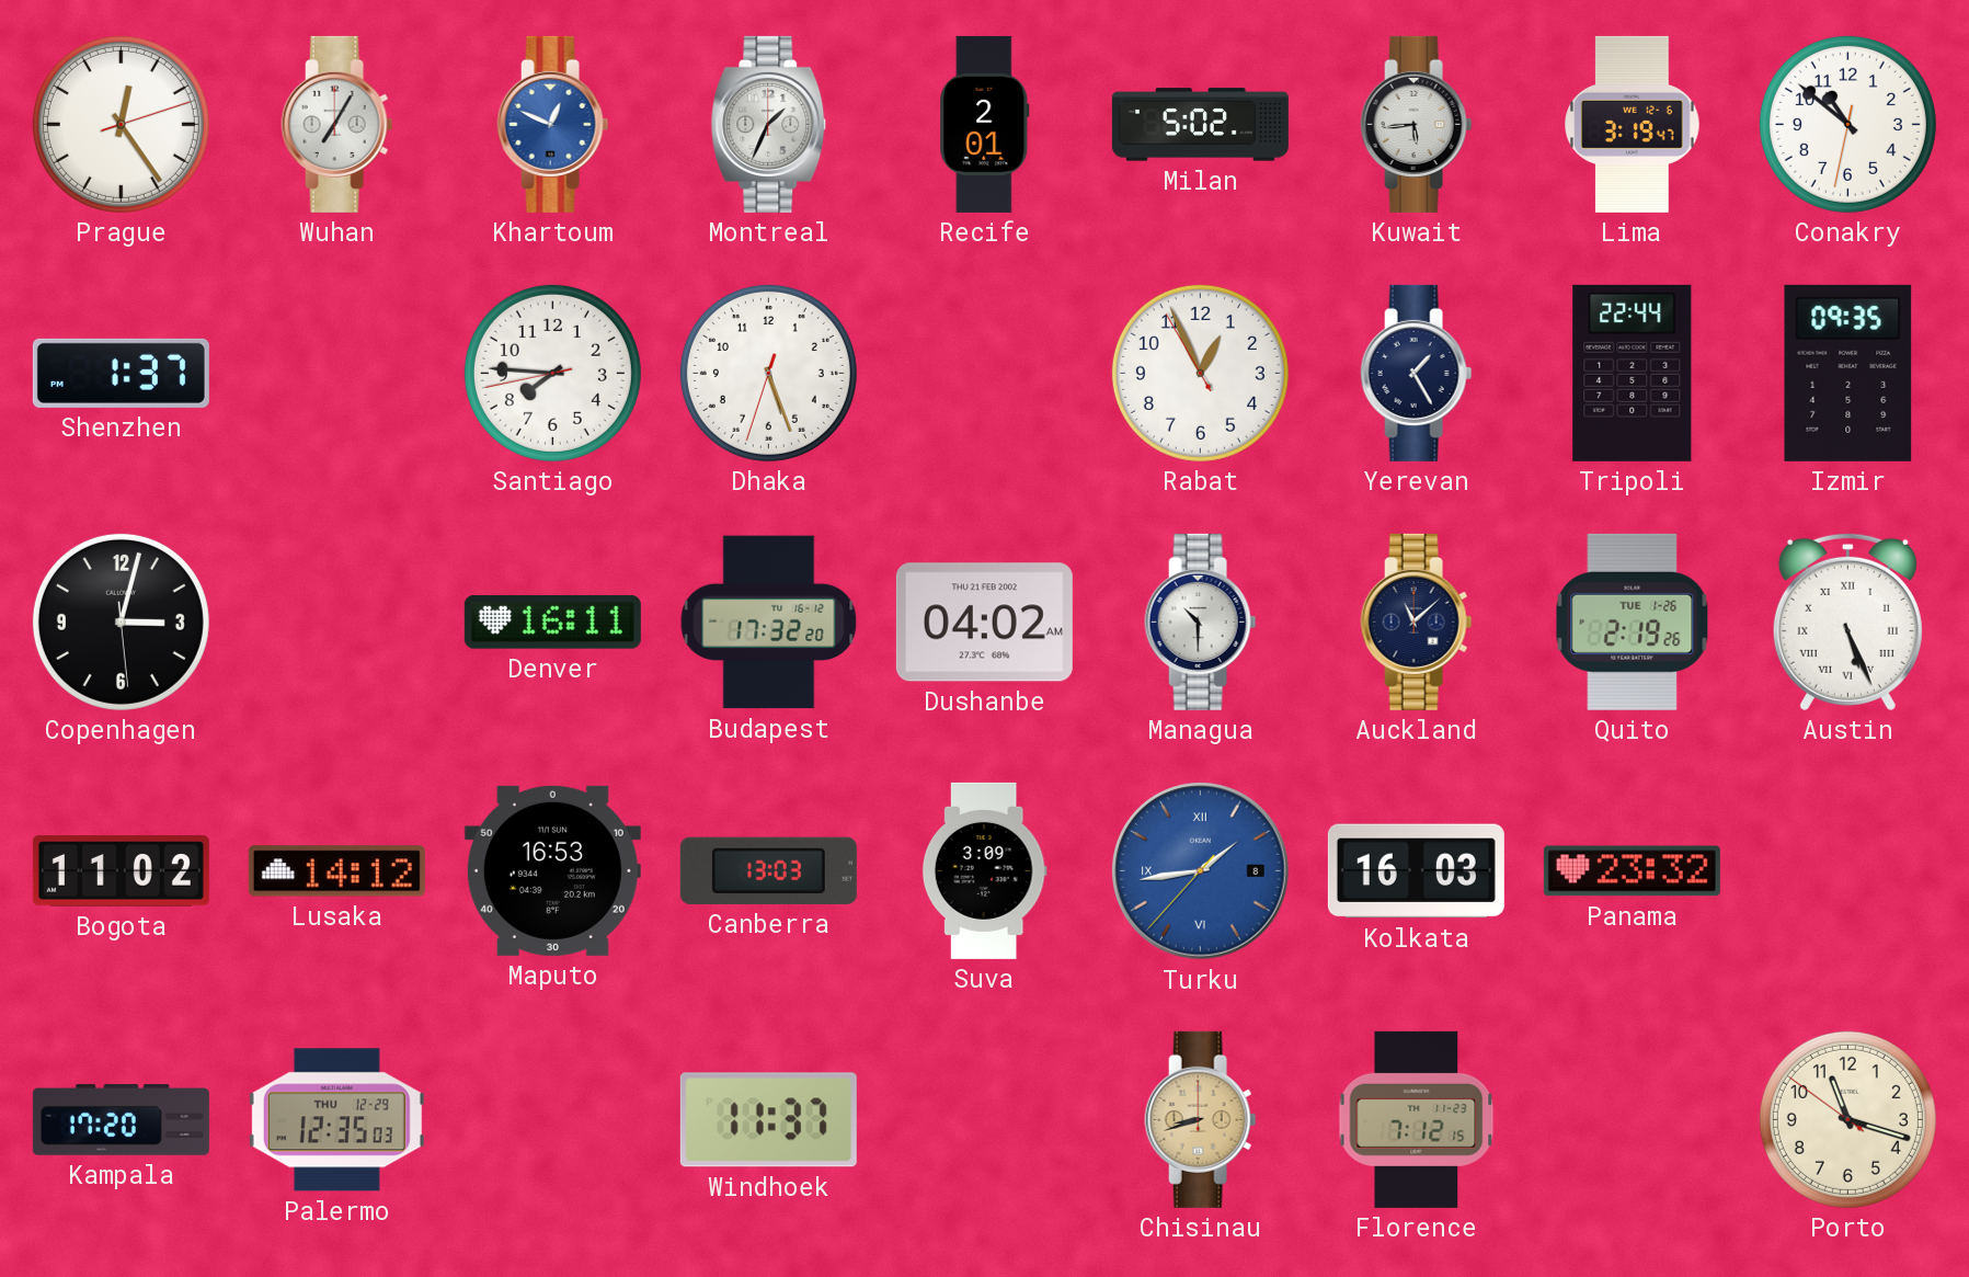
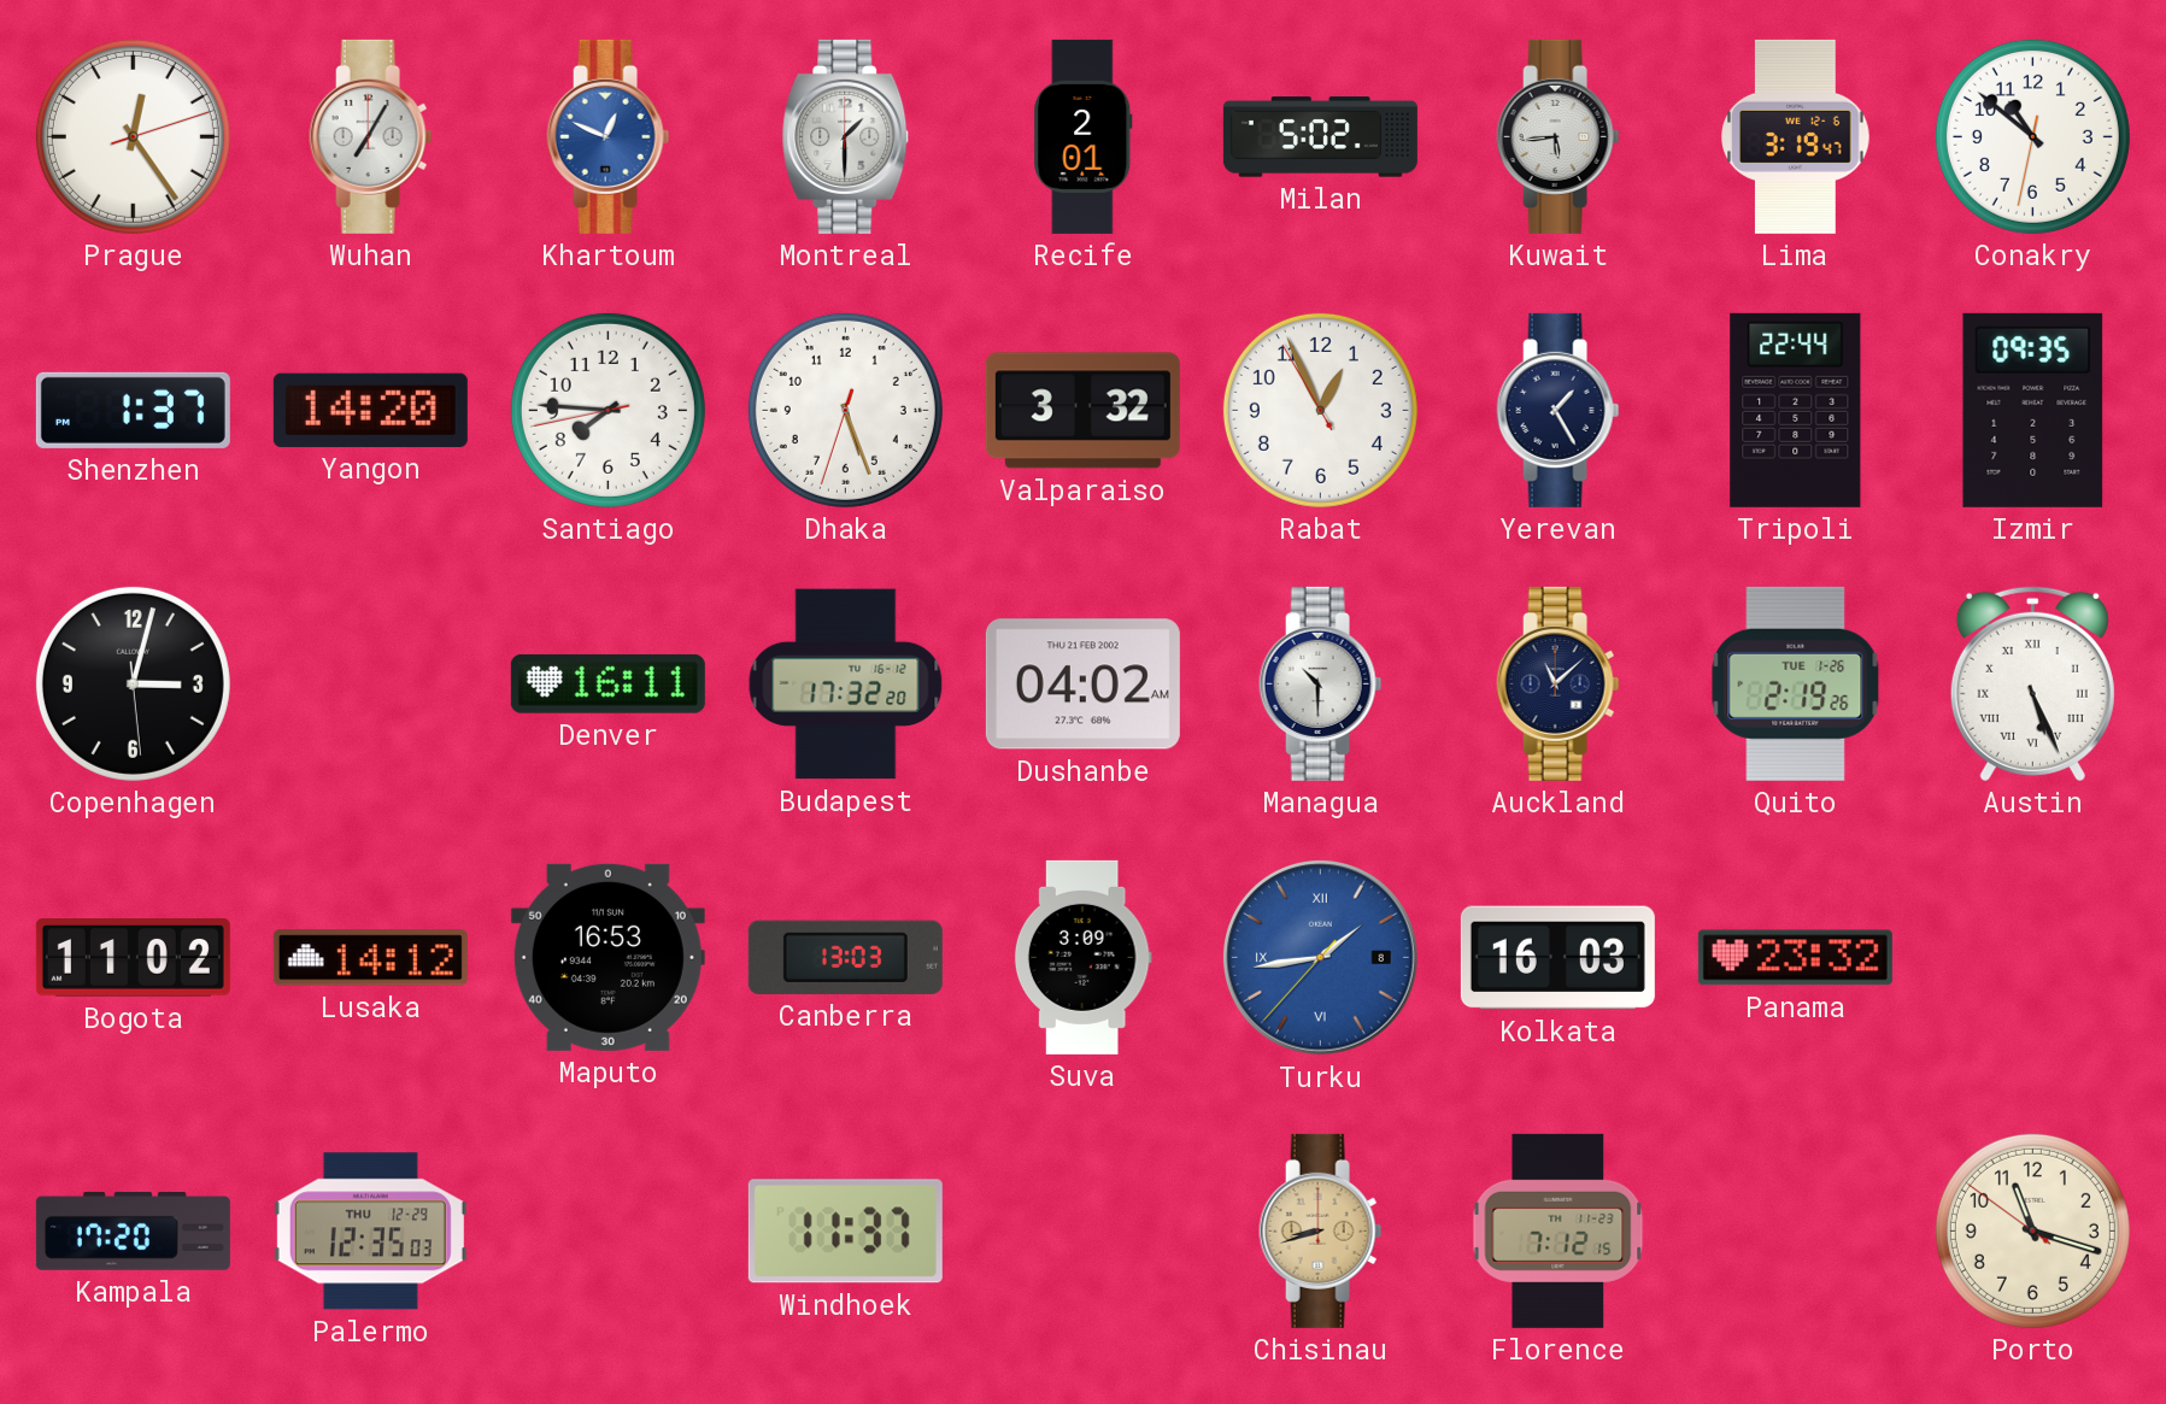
Montreal: 1:34 -> 1:30 (846, 136)
Yangon: none -> 14:20 (370, 410)
Valparaiso: none -> 3:32 (1082, 411)
